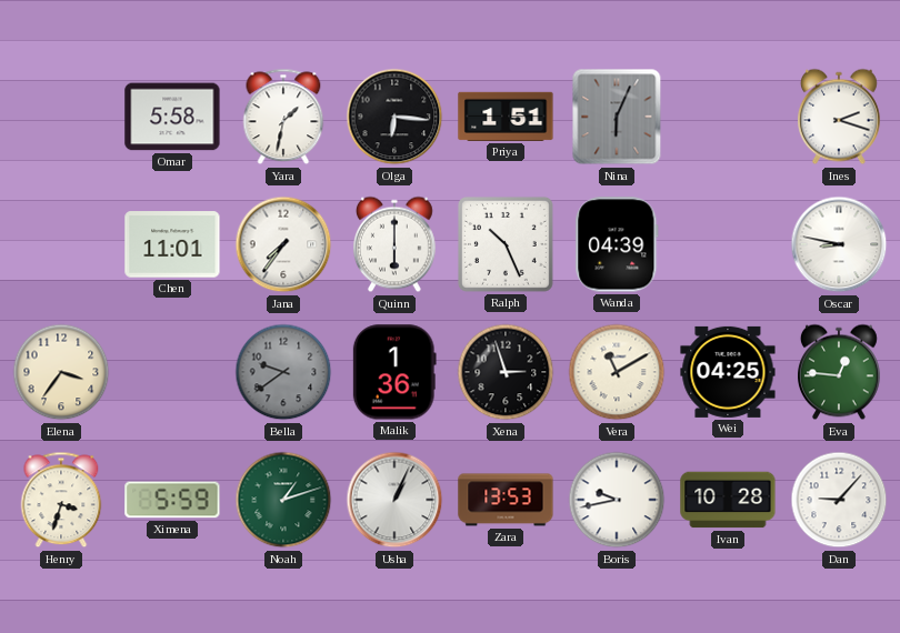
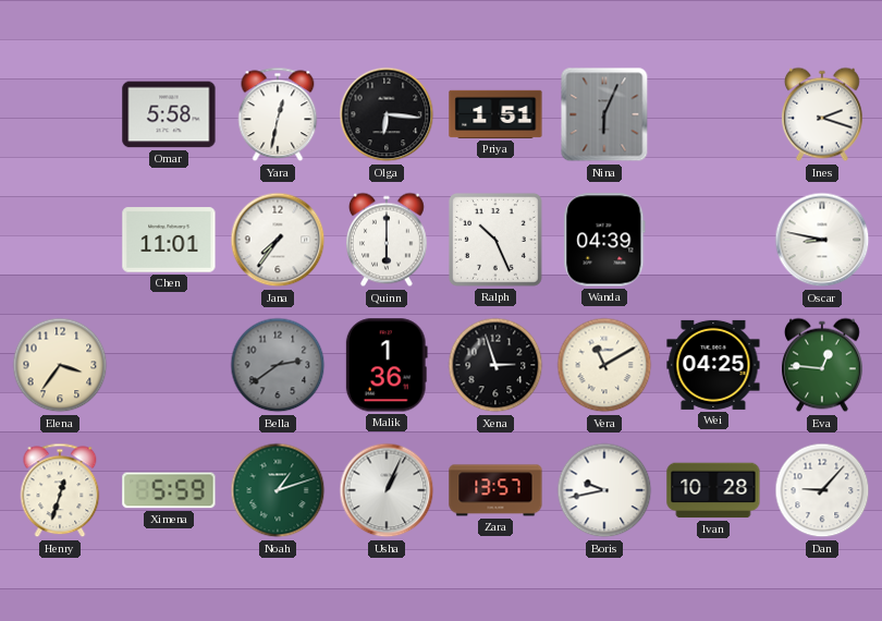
Yara: 1:32 -> 12:32 (278, 114)
Bella: 9:39 -> 2:39 (278, 365)
Henry: 3:33 -> 12:33 (60, 490)
Zara: 13:53 -> 13:57 (495, 490)
